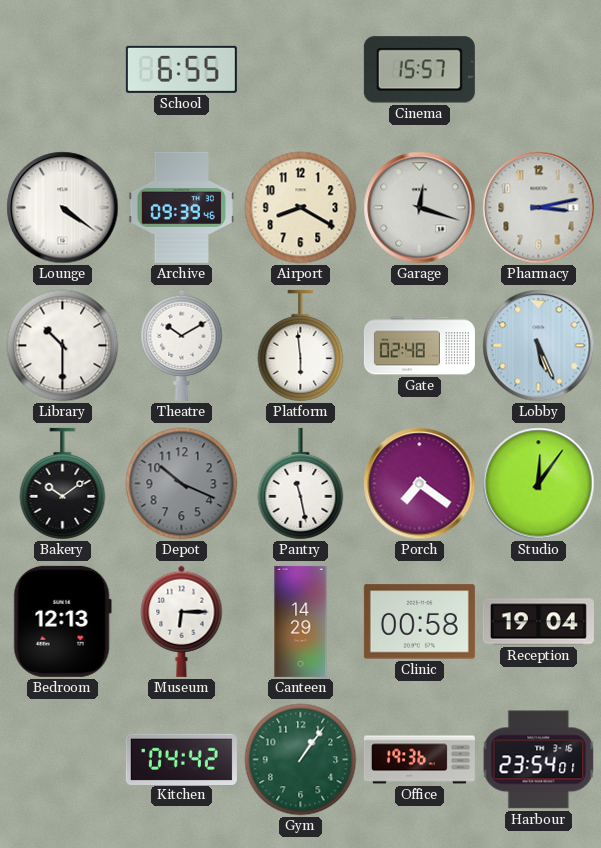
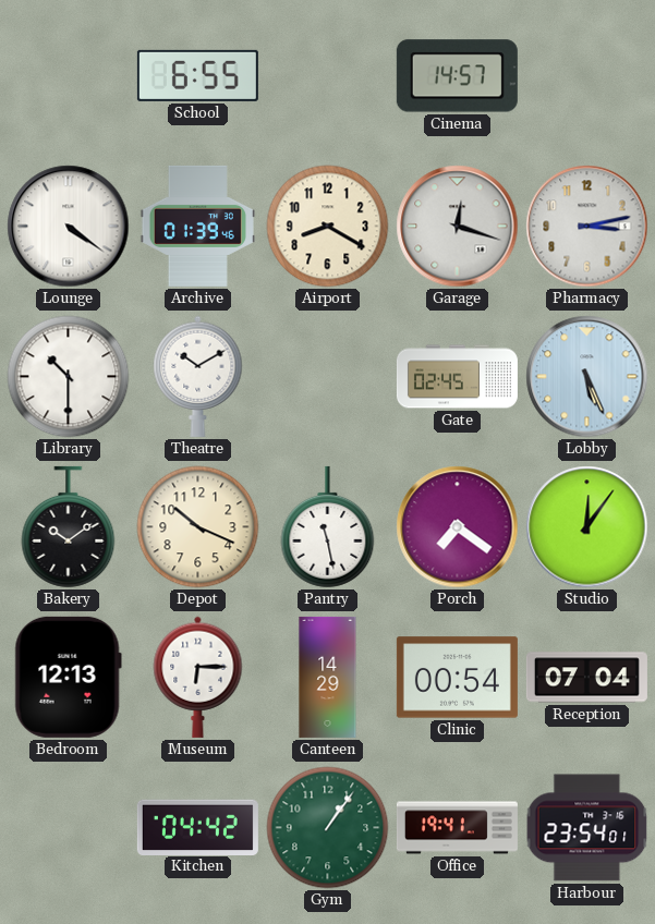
Cinema: 15:57 -> 14:57 (457, 76)
Archive: 09:39 -> 01:39 (197, 226)
Platform: 5:59 -> none (301, 346)
Gate: 02:48 -> 02:45 (457, 377)
Depot dial: grey -> cream (198, 527)
Clinic: 00:58 -> 00:54 (457, 678)
Reception: 19:04 -> 07:04 (586, 678)
Office: 19:36 -> 19:41 (457, 828)
